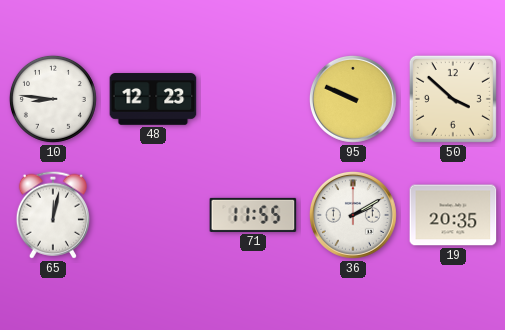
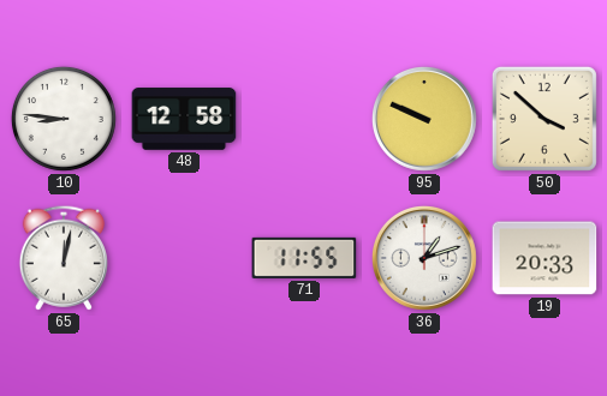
48: 12:23 -> 12:58 (184, 119)
36: 2:10 -> 1:12 (424, 258)
19: 20:35 -> 20:33 (544, 258)
